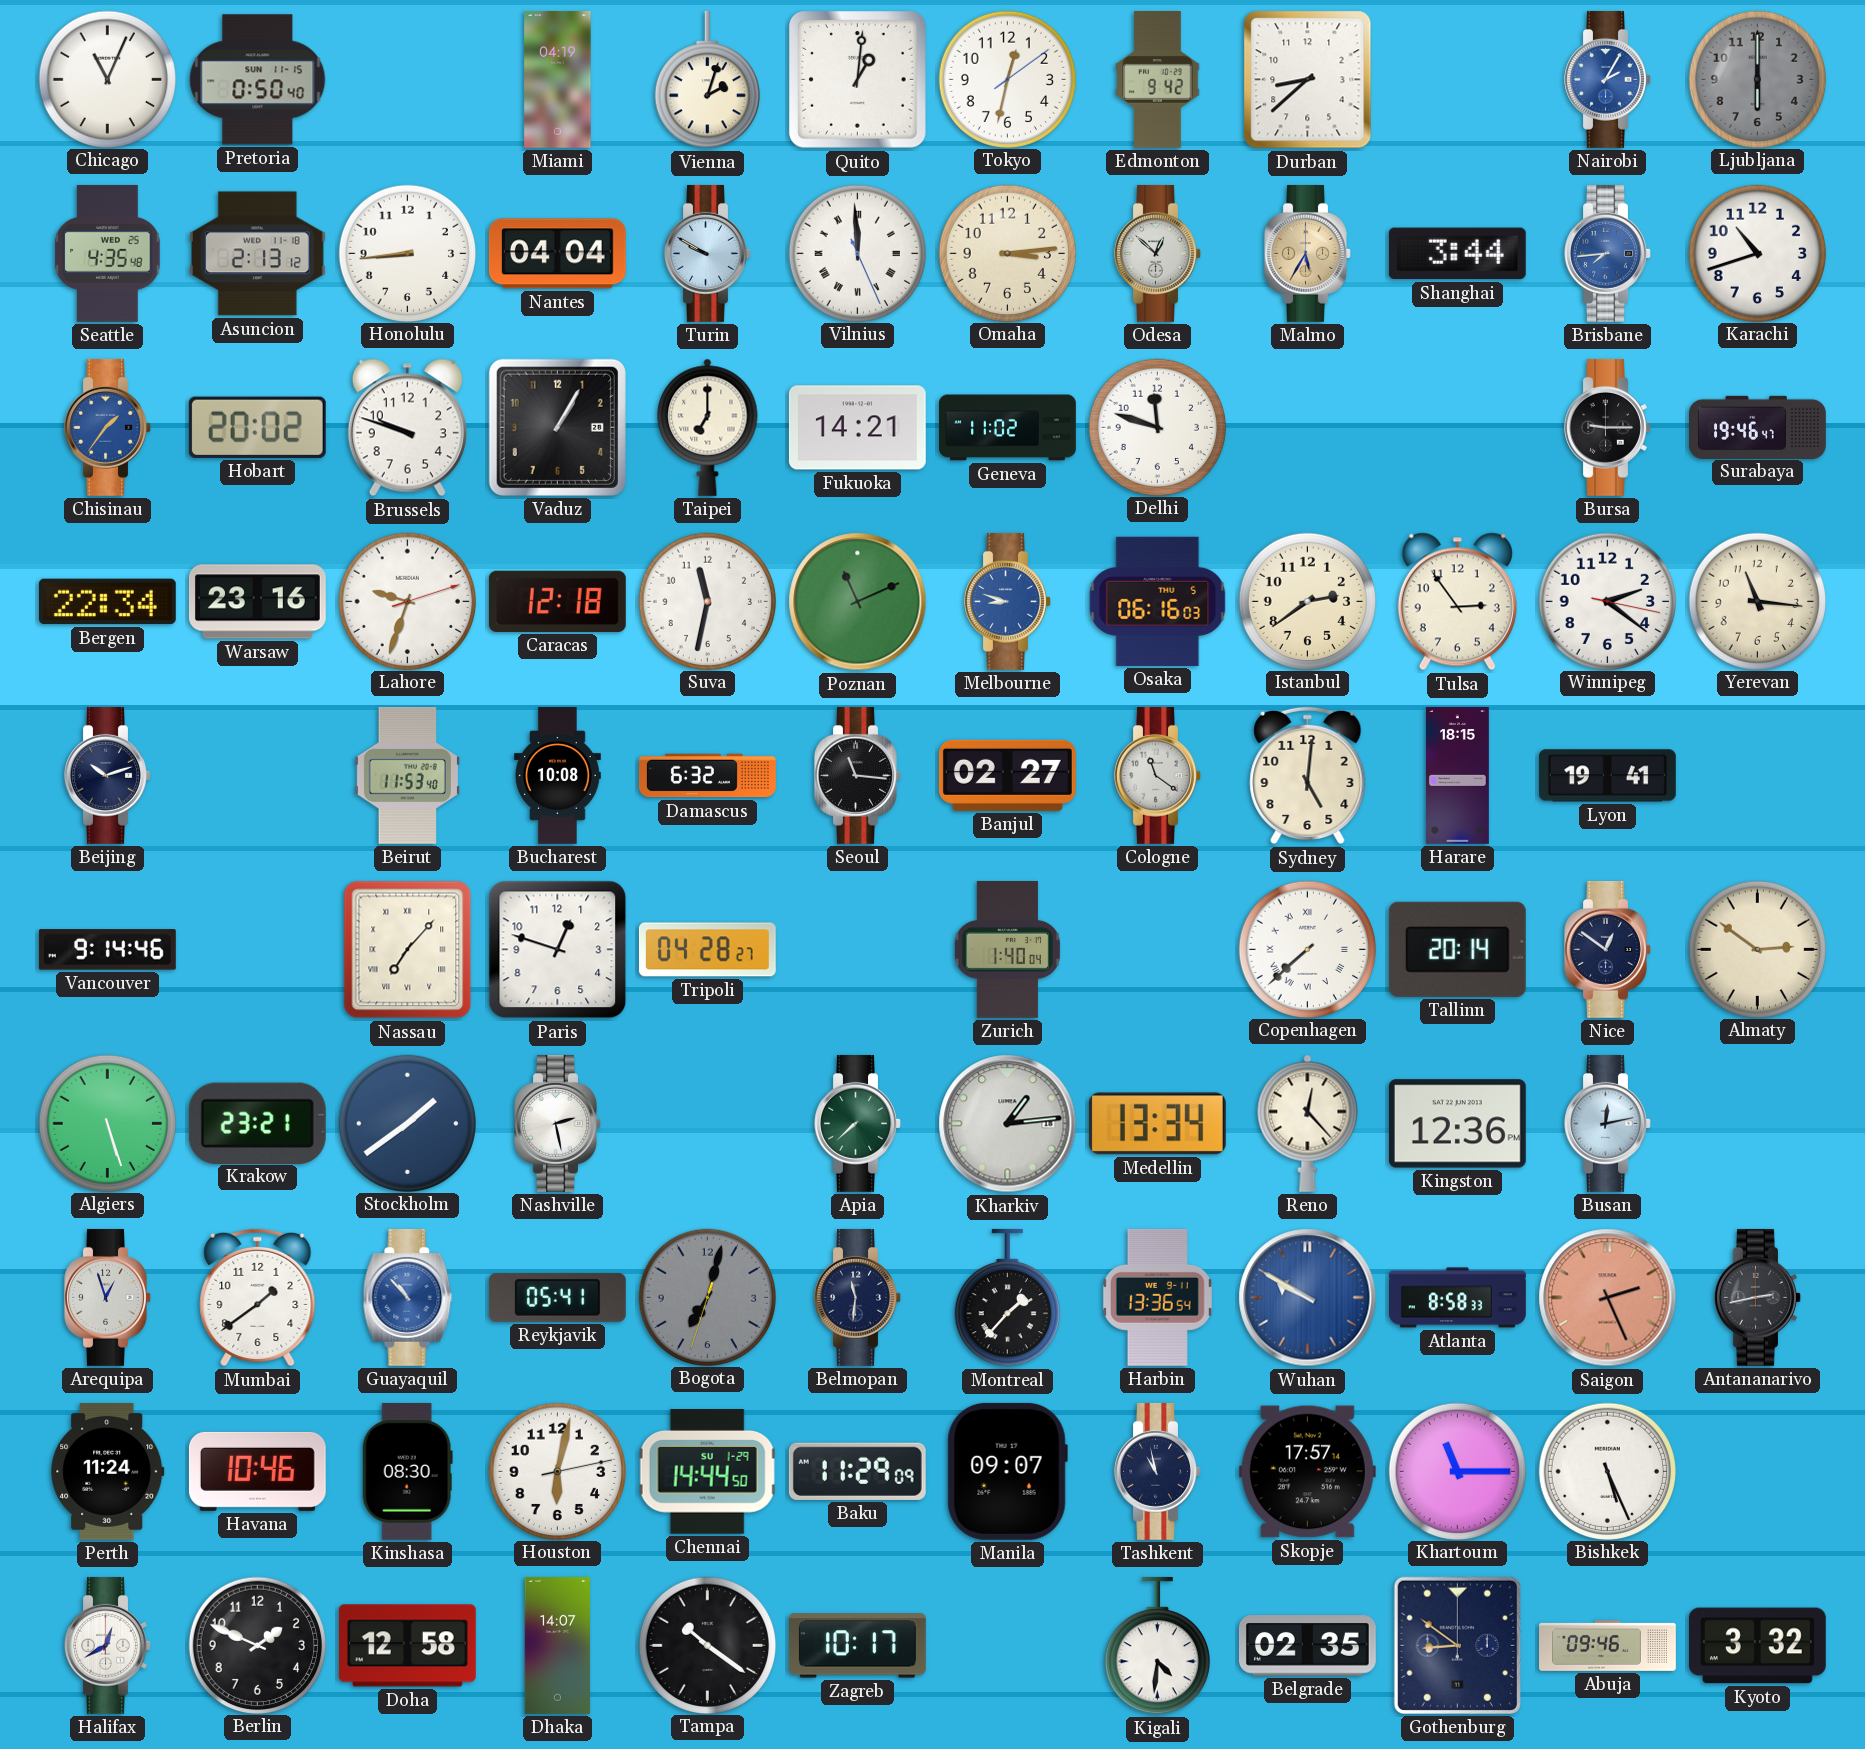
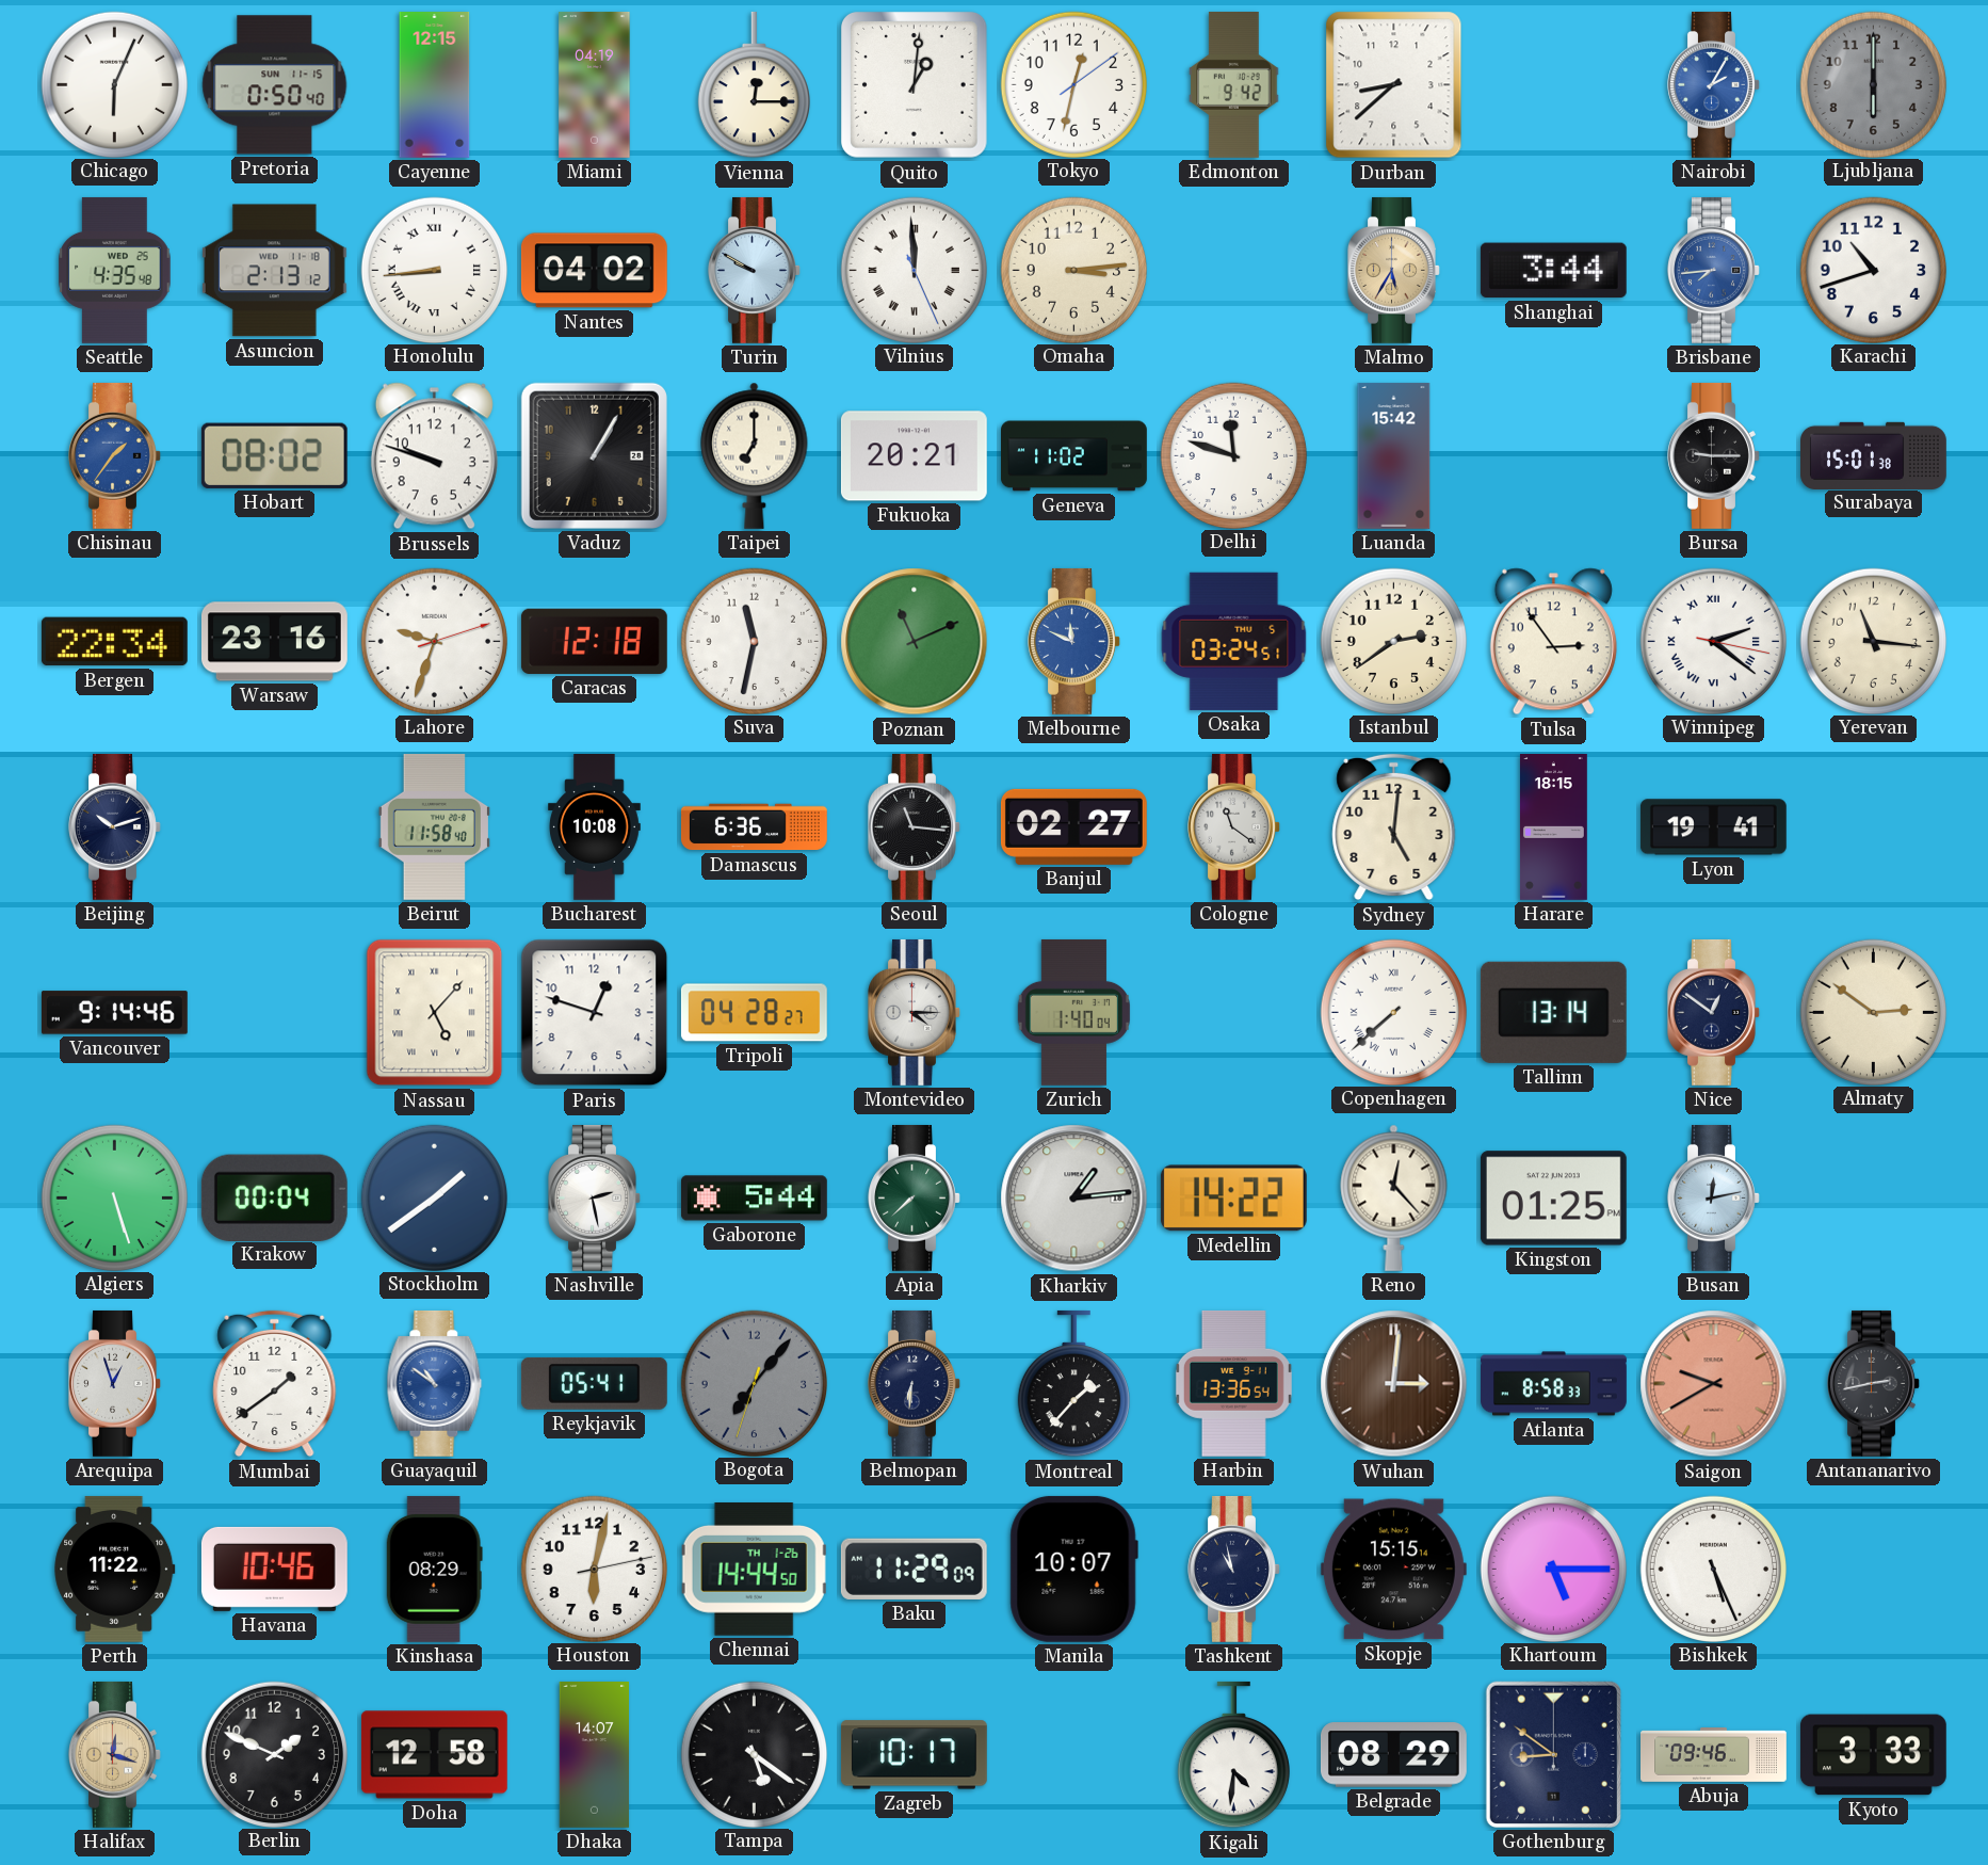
Chicago: 11:04 -> 6:04 (114, 84)
Cayenne: none -> 12:15 (435, 85)
Vienna: 2:03 -> 12:15 (754, 85)
Honolulu numerals: Arabic -> Roman (434, 270)
Nantes: 04:04 -> 04:02 (594, 271)
Odesa: 12:52 -> none (1158, 253)
Hobart: 20:02 -> 08:02 (274, 455)
Fukuoka: 14:21 -> 20:21 (914, 456)
Luanda: none -> 15:42 (1394, 455)
Surabaya: 19:46 -> 15:01 (1874, 455)
Melbourne: 8:48 -> 11:49 (1074, 641)
Osaka: 06:16 -> 03:24 (1234, 641)
Winnipeg numerals: Arabic -> Roman (1713, 641)
Beirut: 11:53 -> 11:58 (434, 826)
Damascus: 6:32 -> 6:36 (754, 827)
Nassau: 7:07 -> 5:07 (435, 1013)
Montevideo: none -> 4:15 (915, 1012)
Tallinn: 20:14 -> 13:14 (1553, 1012)
Krakow: 23:21 -> 00:04 (274, 1197)
Gaborone: none -> 5:44 (754, 1199)
Medellin: 13:34 -> 14:22 (1233, 1199)
Kingston: 12:36 -> 01:25 (1553, 1199)
Guayaquil: 10:53 -> 10:51 (435, 1383)
Bogota: 7:02 -> 7:06 (754, 1383)
Belmopan: 11:31 -> 6:31 (915, 1383)
Wuhan: 9:50 -> 3:01 (1394, 1384)
Wuhan dial: blue -> brown (1394, 1384)
Saigon: 2:26 -> 9:40 (1714, 1384)
Perth: 11:24 -> 11:22 (115, 1569)
Kinshasa: 08:30 -> 08:29 (434, 1569)
Chennai date: SU 1-29 -> TH 1-26 (755, 1570)
Manila: 09:07 -> 10:07 (1073, 1569)
Skopje: 17:57 -> 15:15 (1393, 1570)
Khartoum: 11:15 -> 5:15 (1553, 1569)
Halifax: 12:40 -> 12:18 (115, 1754)
Halifax dial: white -> champagne (115, 1754)
Tampa: 10:21 -> 5:21 (754, 1754)
Belgrade: 02:35 -> 08:29 (1393, 1755)
Kyoto: 3:32 -> 3:33 (1873, 1755)
